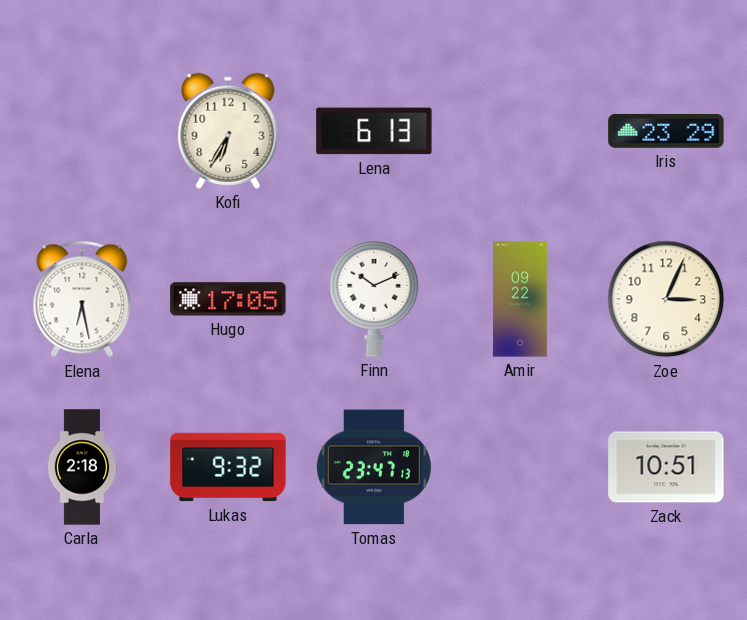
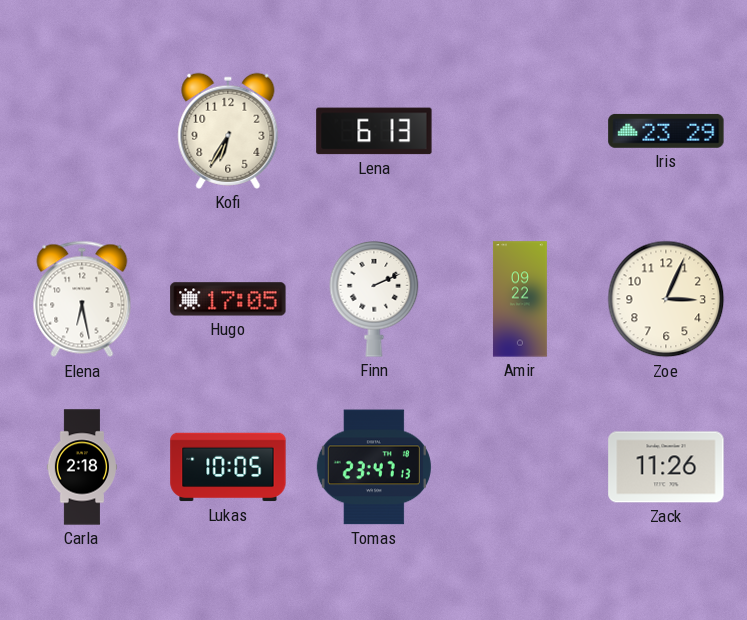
Finn: 10:11 -> 2:11 (374, 299)
Lukas: 9:32 -> 10:05 (228, 467)
Zack: 10:51 -> 11:26 (666, 467)
